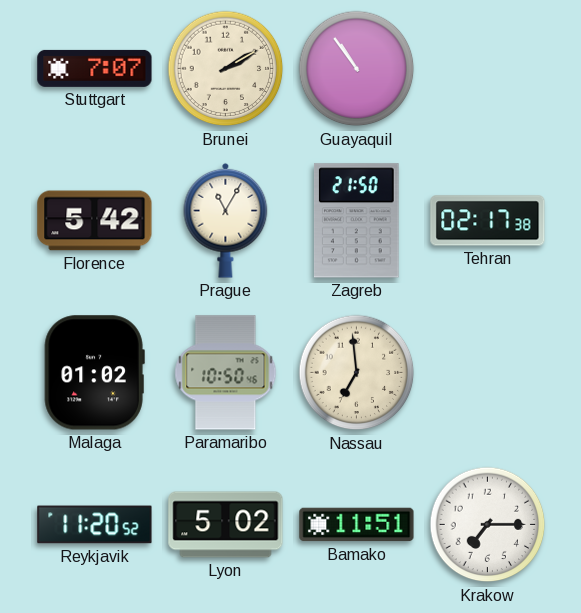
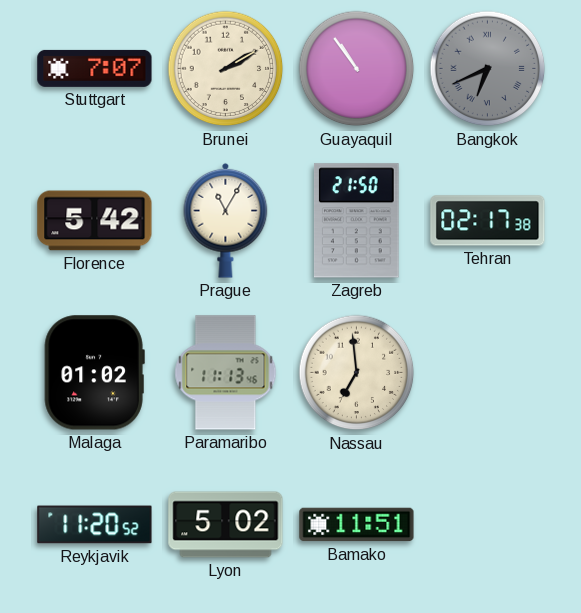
Bangkok: none -> 6:41 (488, 69)
Paramaribo: 10:50 -> 11:13 (226, 373)
Krakow: 7:15 -> none (488, 525)
